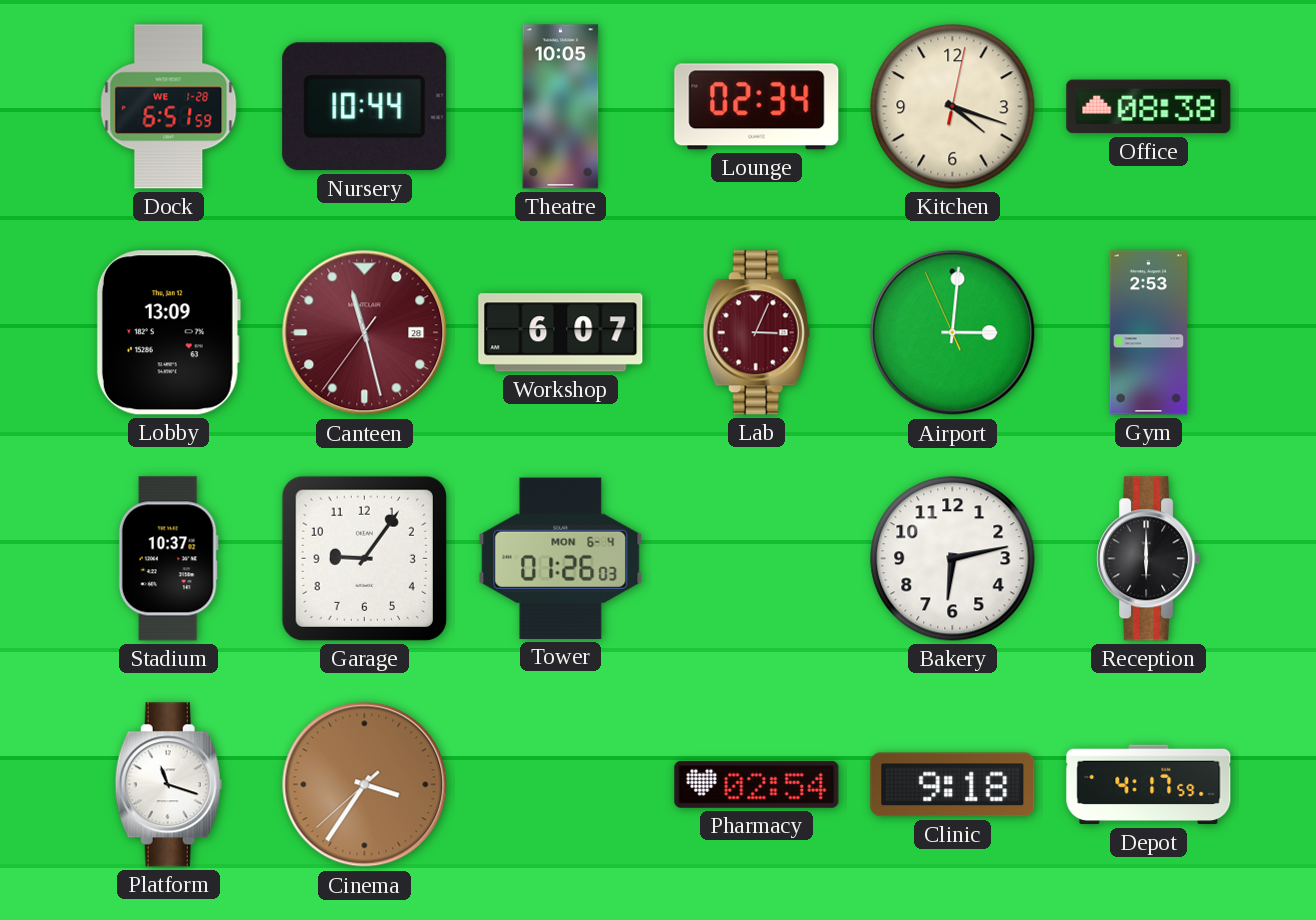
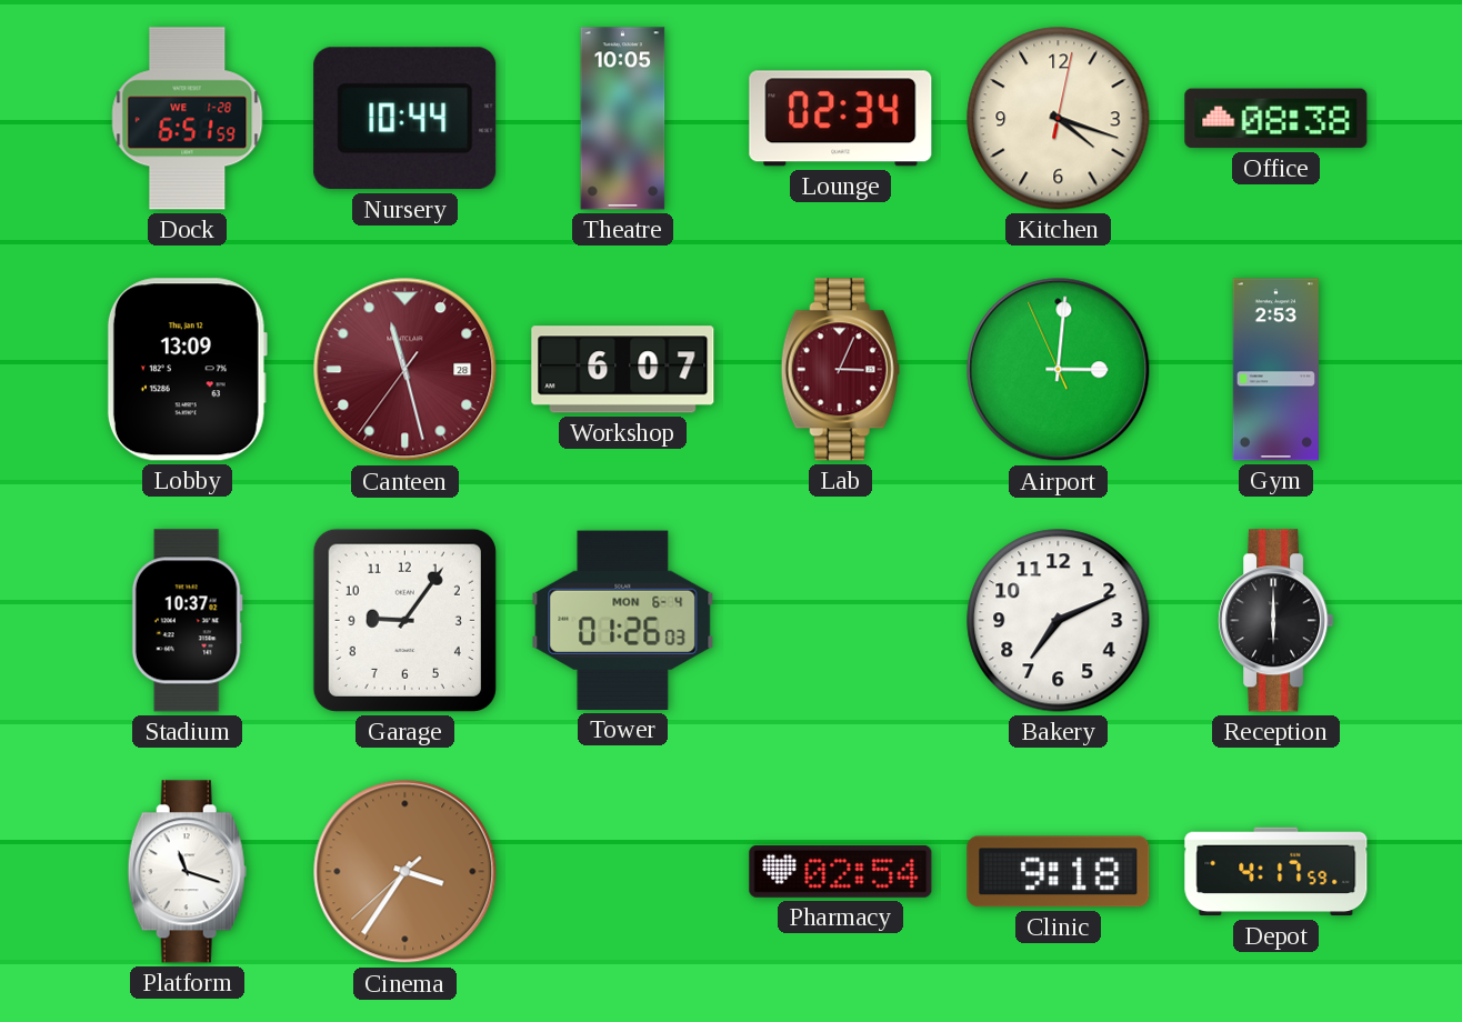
Bakery: 6:13 -> 7:11 (1059, 621)
